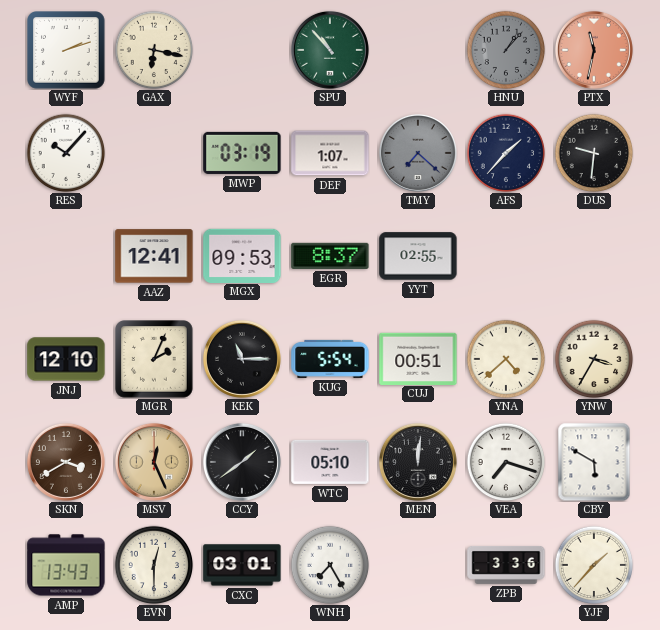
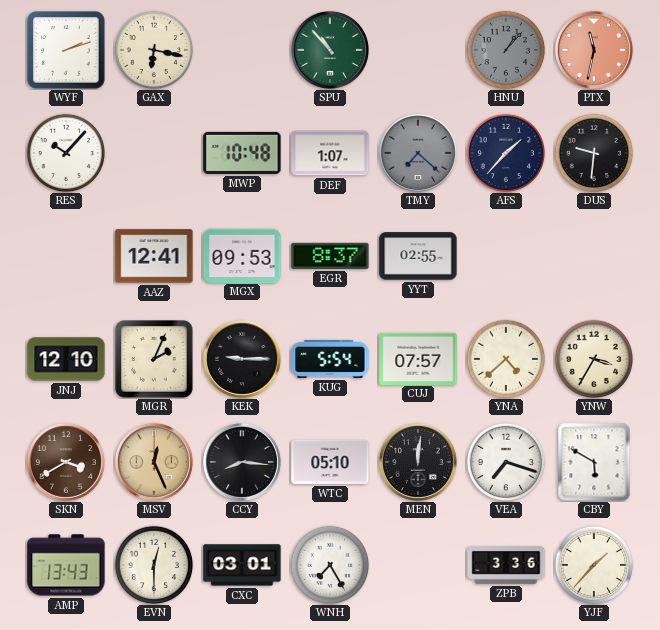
MWP: 03:19 -> 10:48 (242, 153)
KEK: 11:15 -> 9:15 (242, 359)
CUJ: 00:51 -> 07:57 (418, 358)
CCY: 1:39 -> 8:16 (242, 462)
